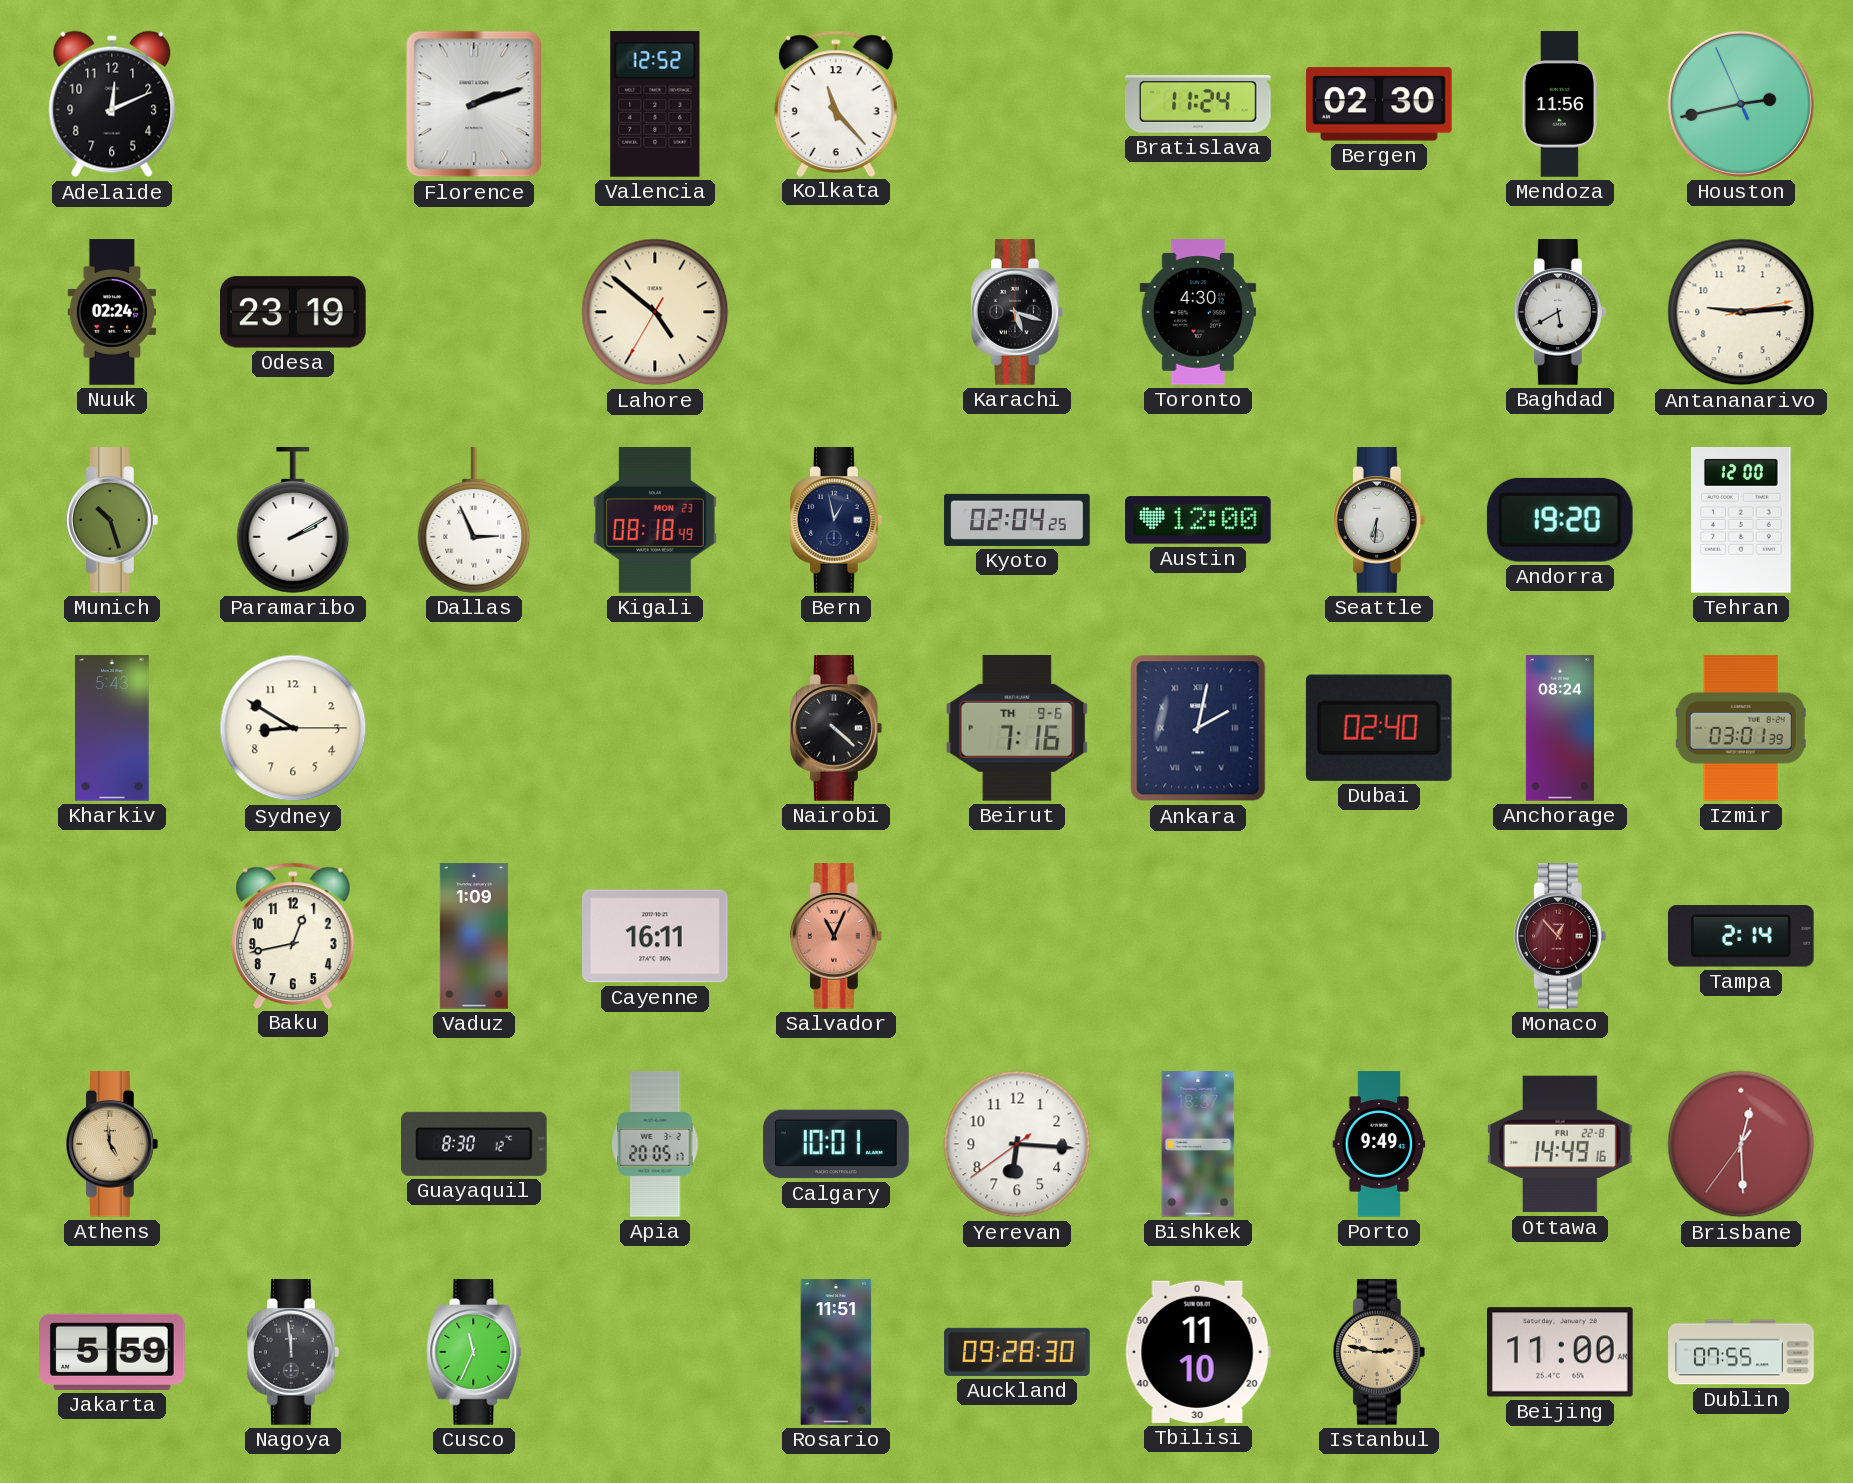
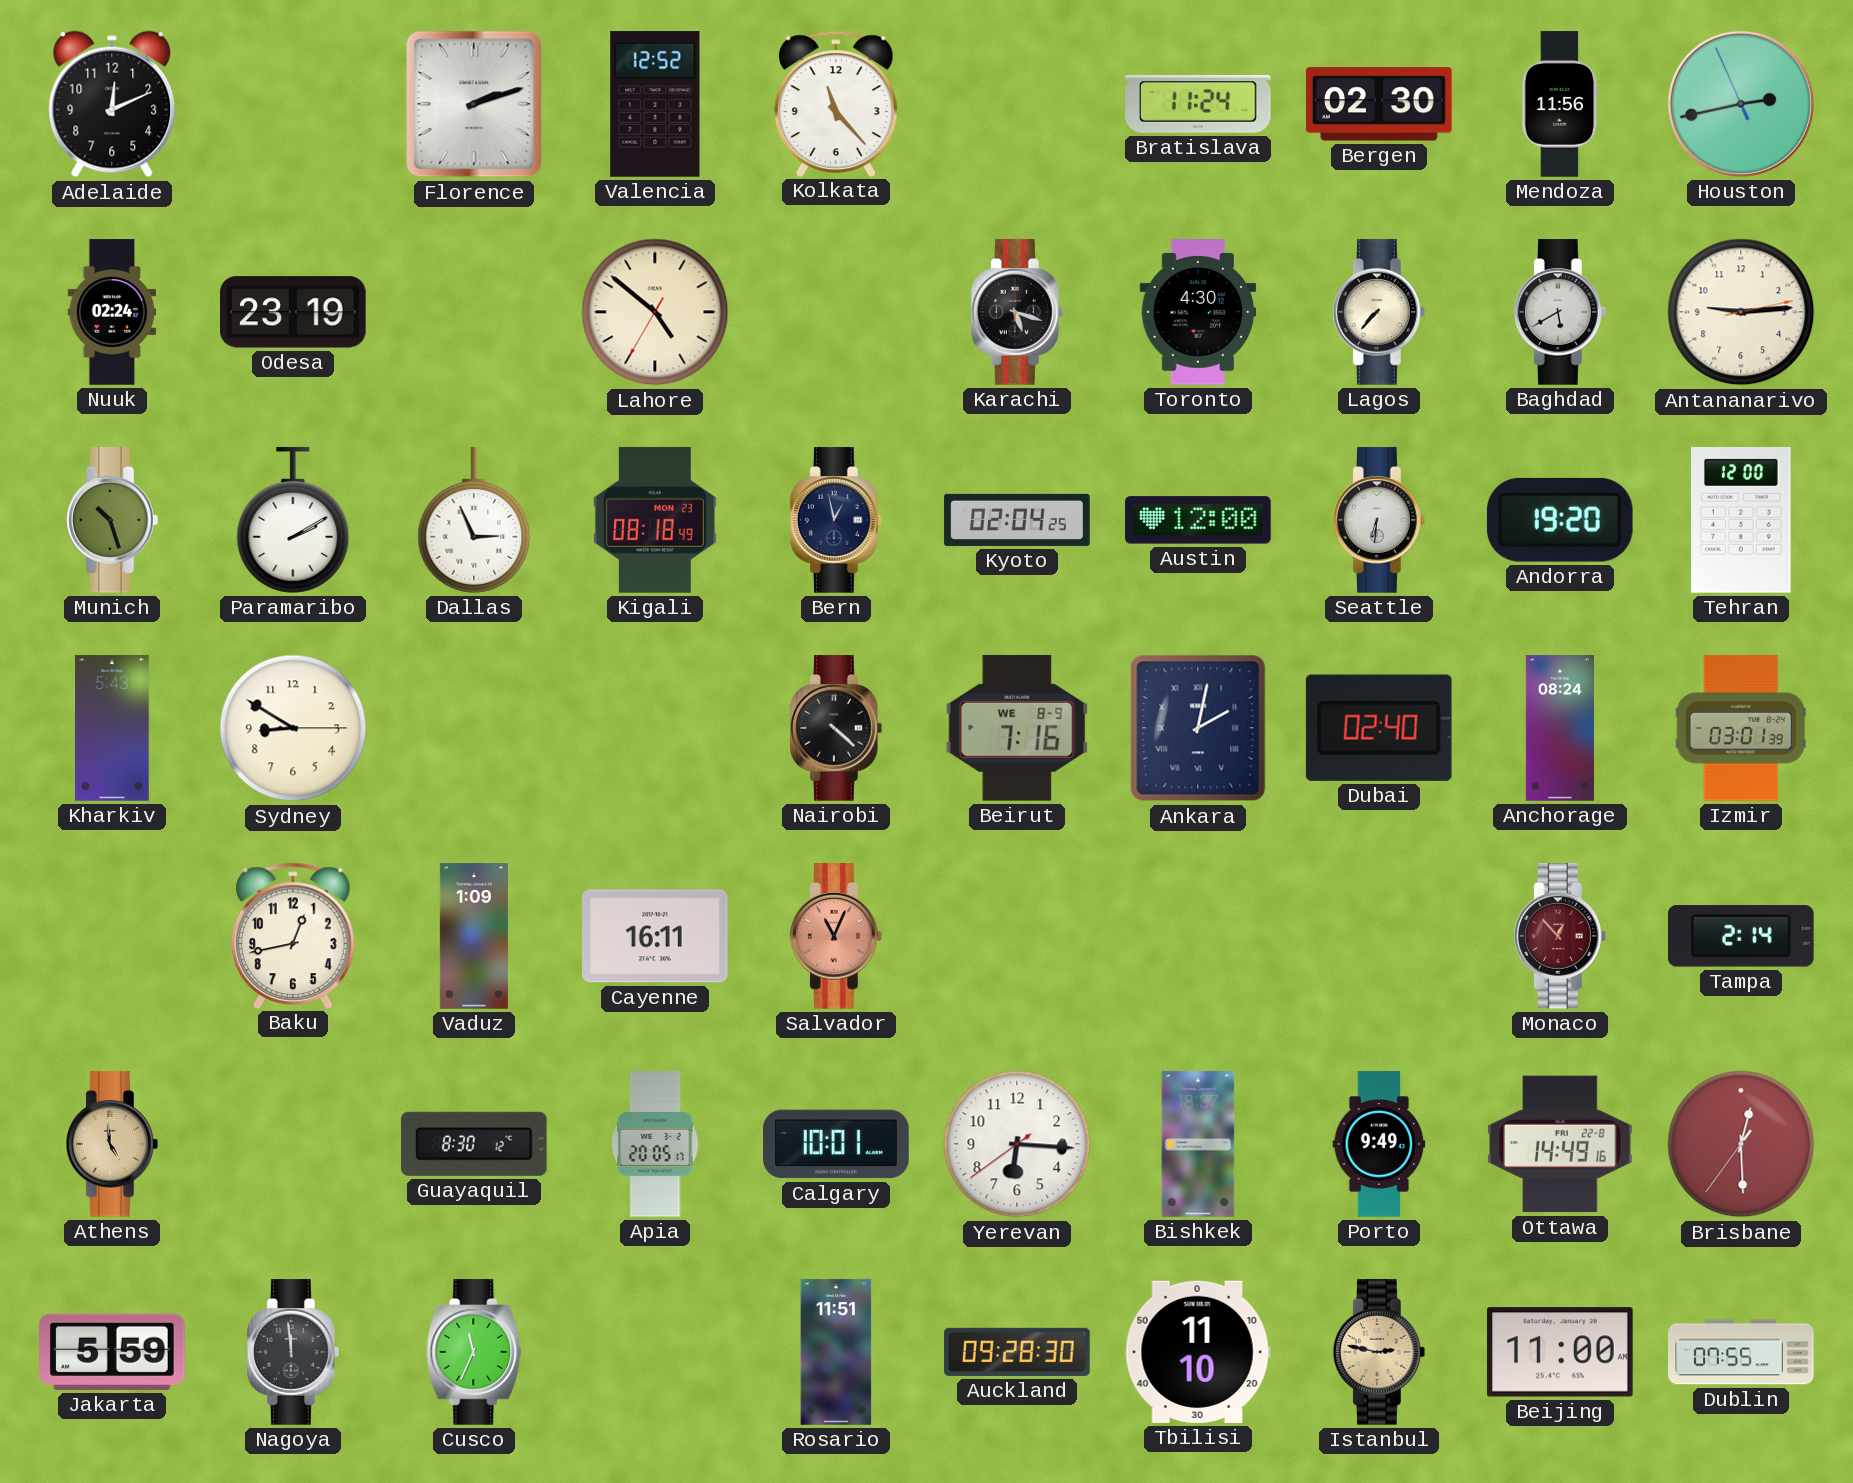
Lagos: none -> 7:37 (1379, 312)
Beirut date: TH 9-6 -> WE 8-9 (1017, 728)
